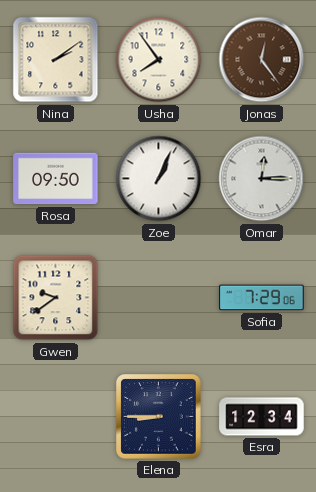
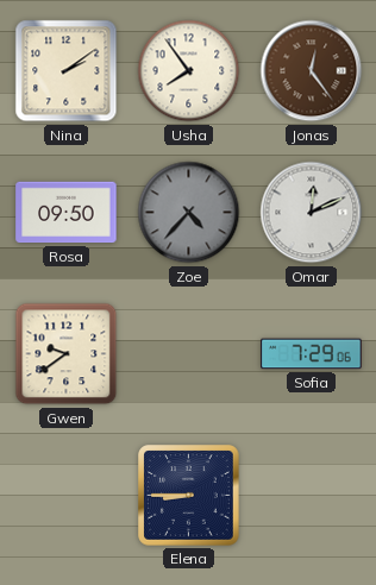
Zoe: 1:04 -> 4:37 (189, 213)
Zoe dial: white -> grey (189, 213)
Omar: 12:15 -> 12:11 (312, 213)
Esra: 12:34 -> none (262, 417)
